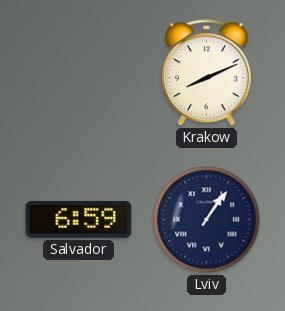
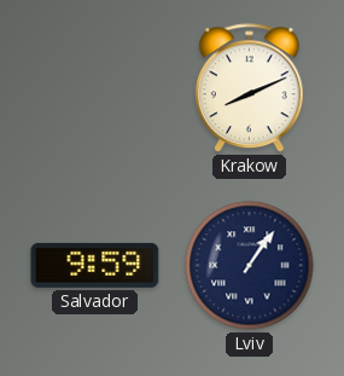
Salvador: 6:59 -> 9:59 (95, 265)
